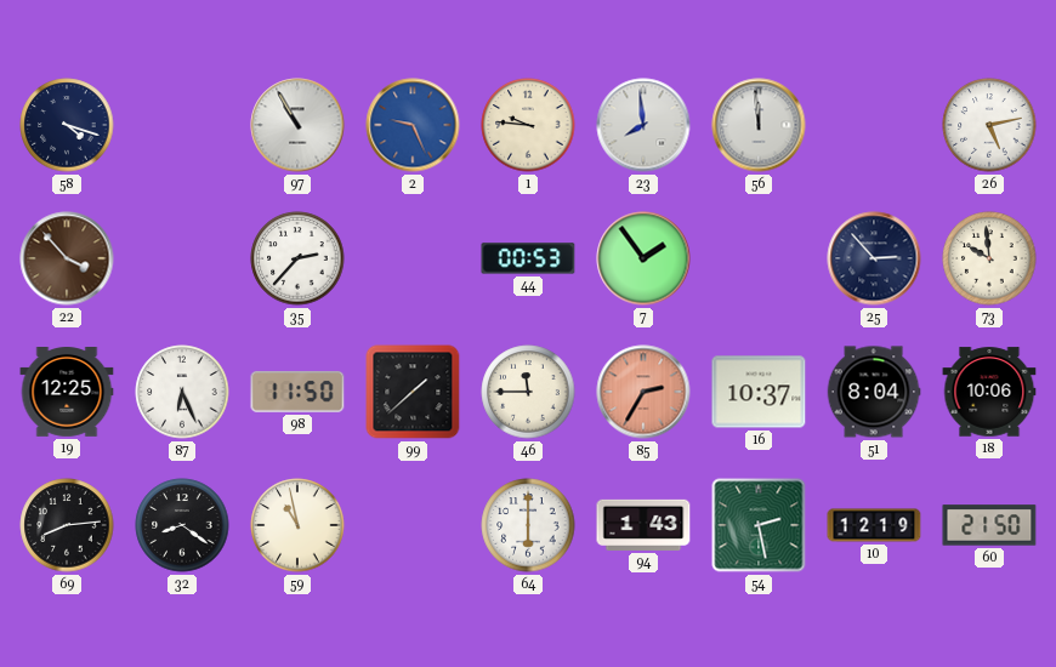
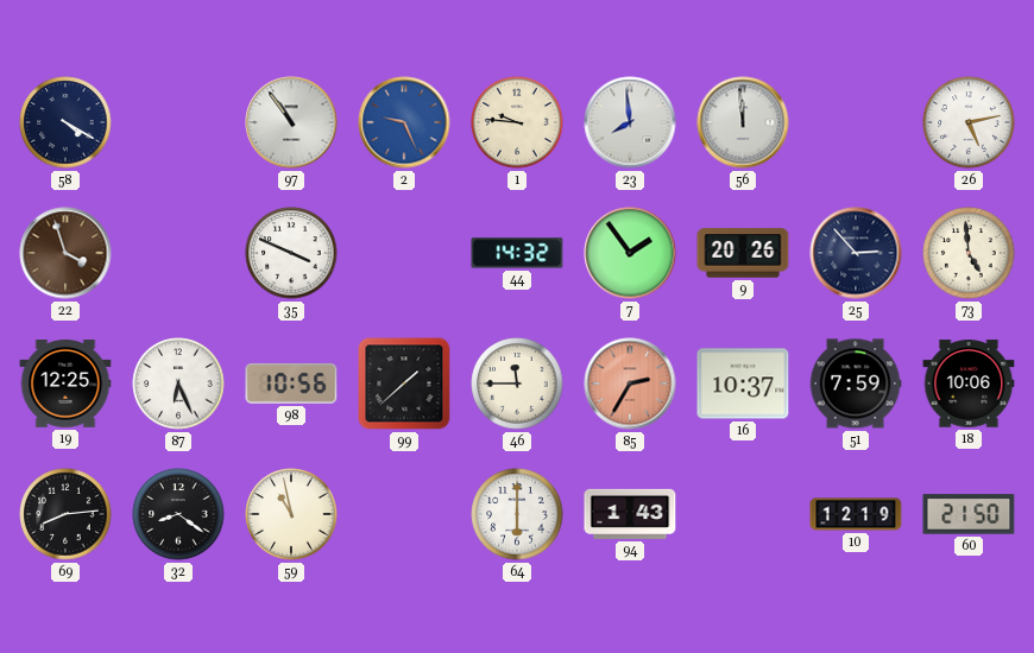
58: 4:18 -> 4:20 (65, 122)
97: 10:55 -> 10:54 (291, 122)
22: 3:53 -> 3:57 (65, 253)
35: 2:37 -> 3:49 (291, 253)
44: 00:53 -> 14:32 (517, 253)
9: none -> 20:26 (743, 253)
73: 9:59 -> 4:59 (969, 253)
98: 11:50 -> 10:56 (291, 383)
51: 8:04 -> 7:59 (856, 383)
54: 2:28 -> none (759, 525)
